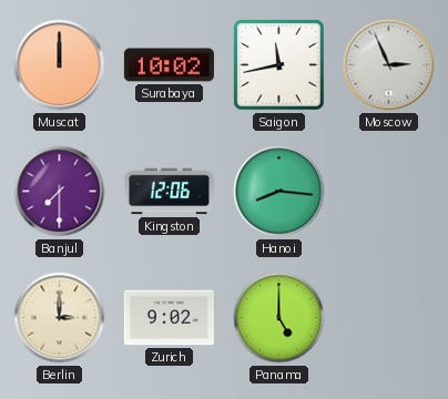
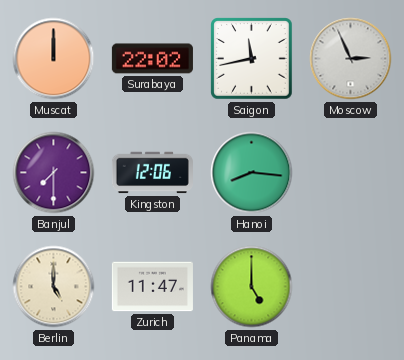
Surabaya: 10:02 -> 22:02 (152, 59)
Berlin: 3:00 -> 5:00 (54, 287)
Zurich: 9:02 -> 11:47 (152, 287)
